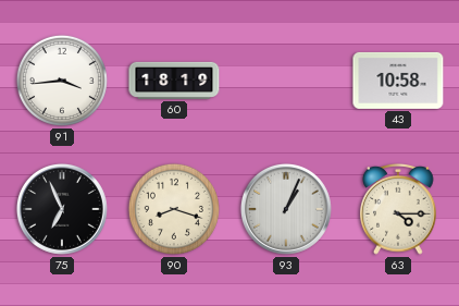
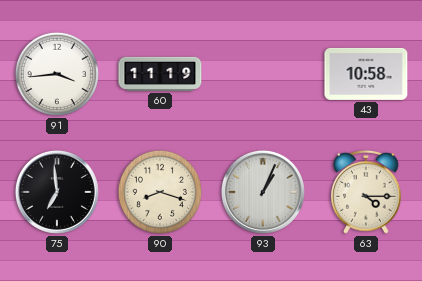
60: 18:19 -> 11:19 (160, 74)
75: 6:56 -> 6:59 (57, 192)
